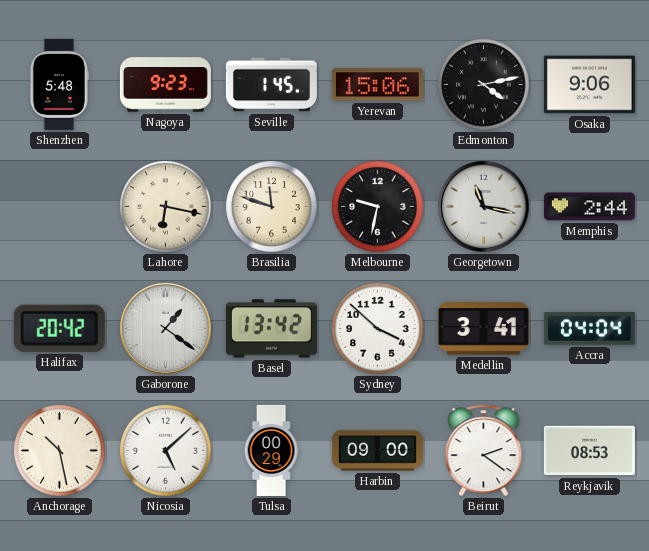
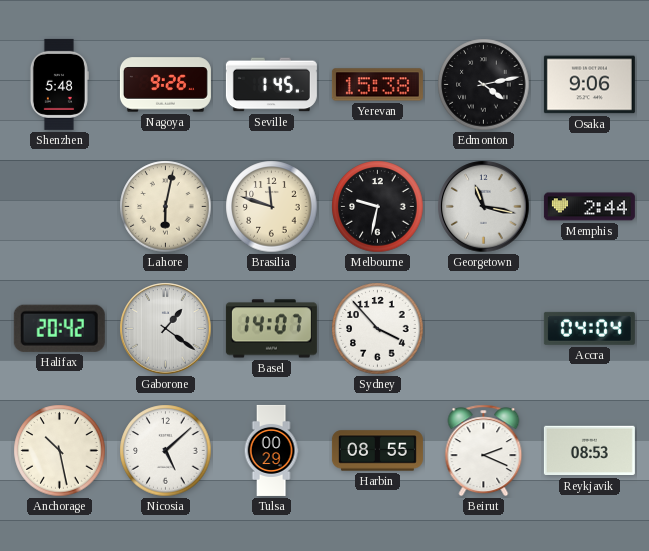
Nagoya: 9:23 -> 9:26 (165, 85)
Yerevan: 15:06 -> 15:38 (377, 85)
Lahore: 6:17 -> 6:02 (166, 207)
Basel: 13:42 -> 14:07 (271, 329)
Sydney: 3:52 -> 3:53 (378, 329)
Medellin: 3:41 -> none (483, 329)
Harbin: 09:00 -> 08:55 (377, 451)
Beirut: 2:21 -> 2:19 (484, 451)
